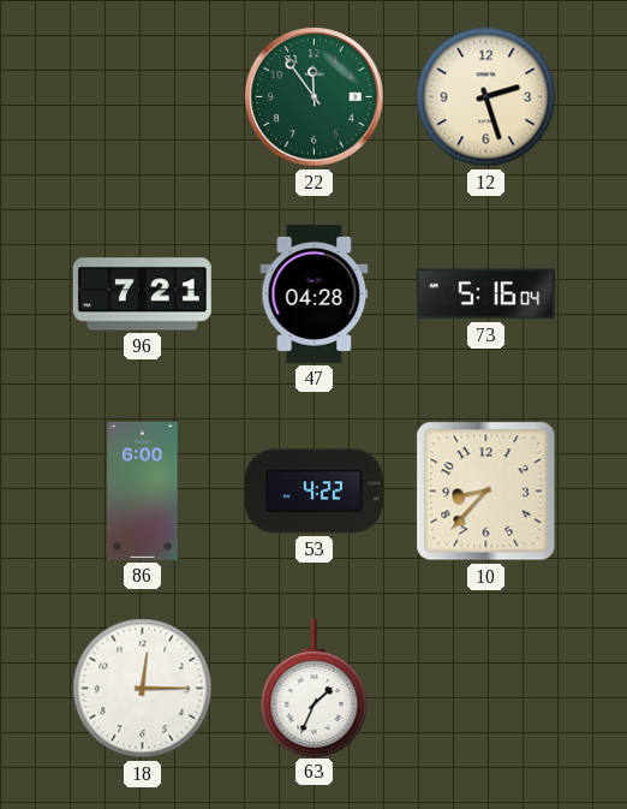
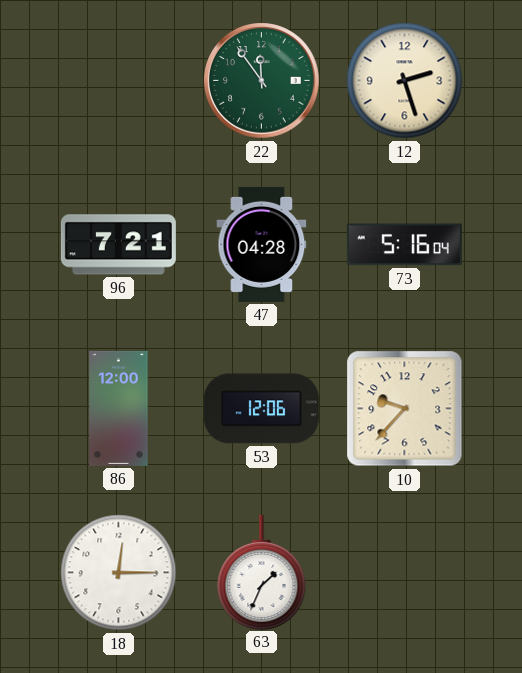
86: 6:00 -> 12:00 (119, 408)
53: 4:22 -> 12:06 (261, 409)
10: 8:37 -> 9:37 (405, 409)
